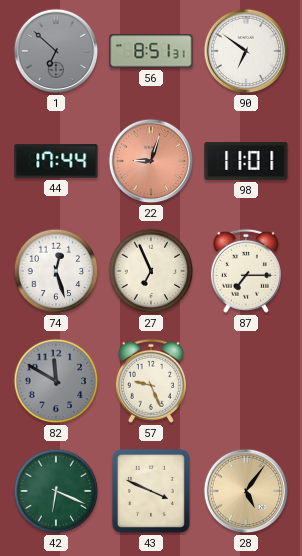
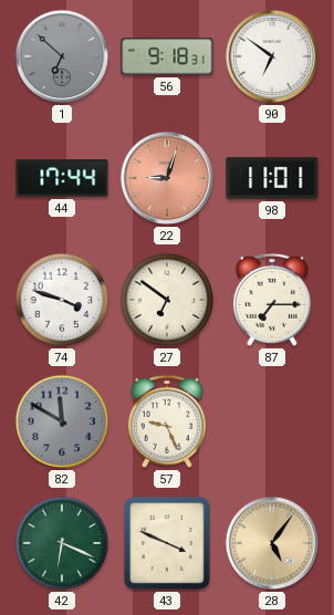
56: 8:51 -> 9:18 (167, 56)
74: 12:27 -> 3:48 (62, 300)
27: 6:56 -> 6:51 (167, 300)
